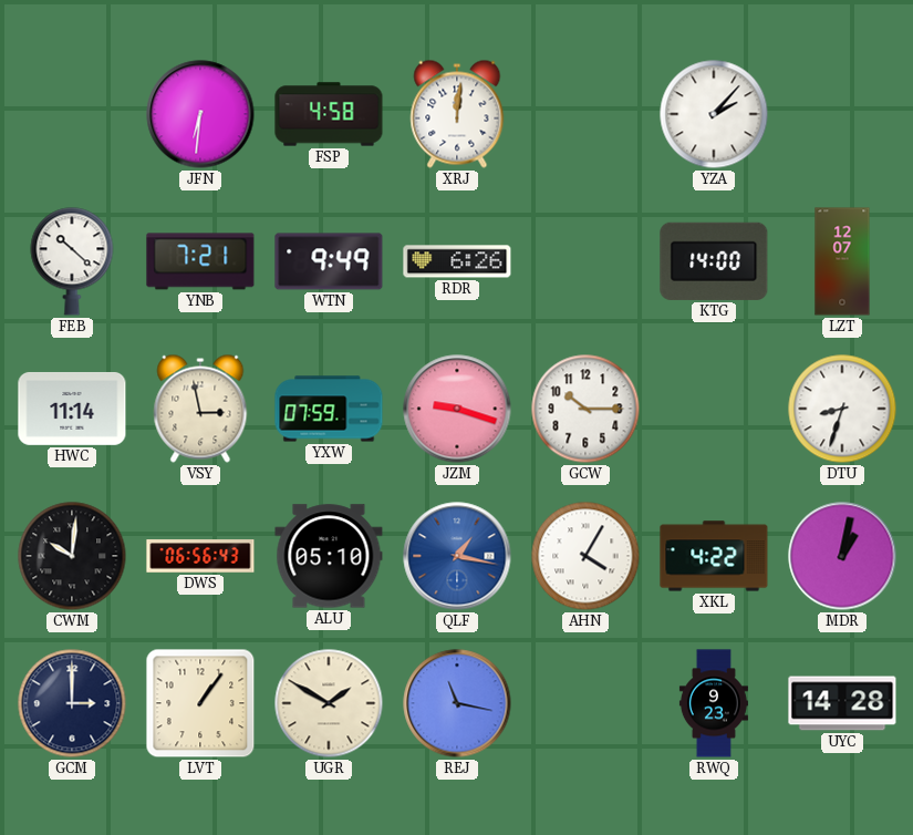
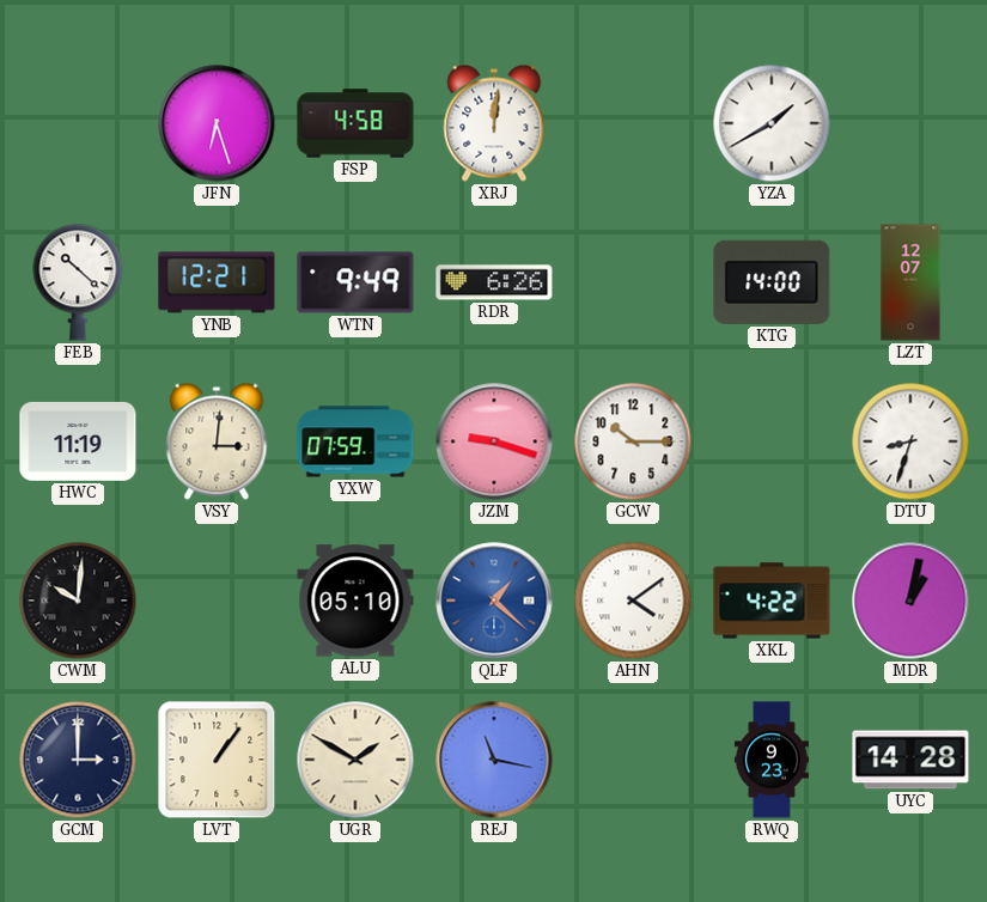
JFN: 6:31 -> 6:27 (217, 123)
YZA: 2:07 -> 1:40 (772, 123)
YNB: 7:21 -> 12:21 (217, 282)
HWC: 11:14 -> 11:19 (78, 441)
VSY: 2:58 -> 3:01 (217, 441)
DWS: 06:56 -> none (200, 556)
QLF: 1:17 -> 1:22 (494, 601)
AHN: 4:05 -> 4:09 (633, 601)
